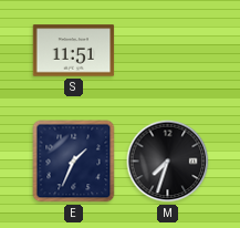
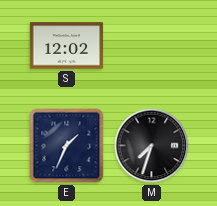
S: 11:51 -> 12:02 (67, 46)
